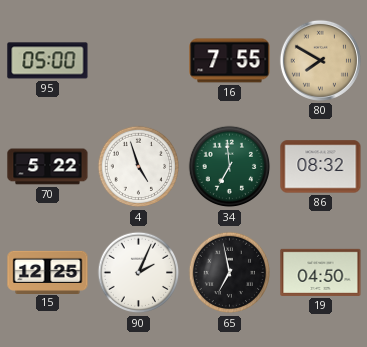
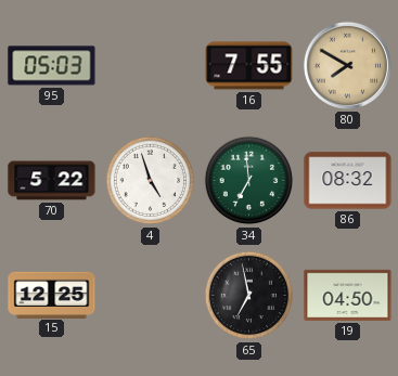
95: 05:00 -> 05:03 (52, 66)
90: 2:04 -> none (139, 273)
